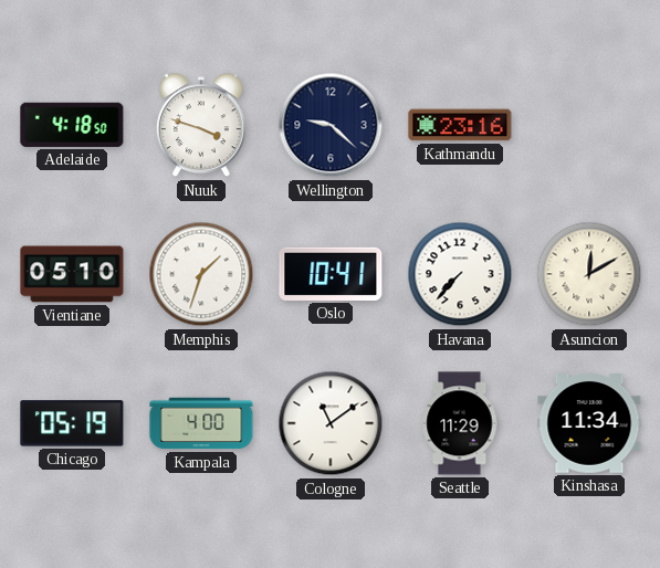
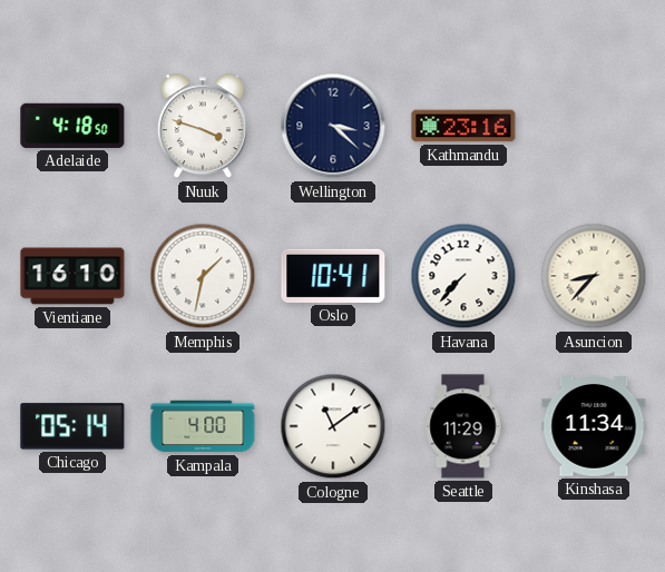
Wellington: 9:22 -> 3:22 (333, 126)
Vientiane: 05:10 -> 16:10 (72, 276)
Memphis: 1:33 -> 1:32 (203, 276)
Asuncion: 12:10 -> 8:37 (594, 276)
Chicago: 05:19 -> 05:14 (72, 426)
